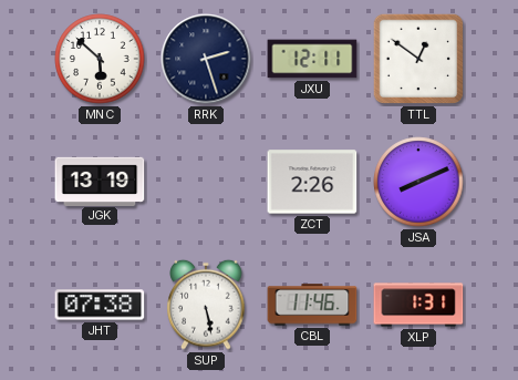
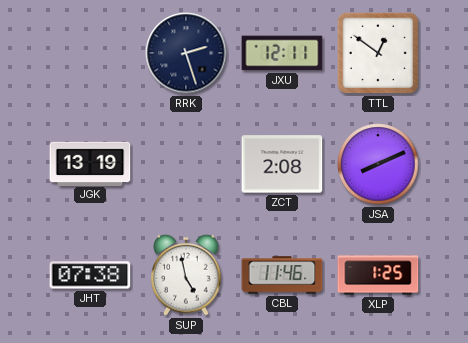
MNC: 5:52 -> none (100, 59)
ZCT: 2:26 -> 2:08 (282, 164)
SUP: 5:28 -> 4:58 (186, 275)
XLP: 1:31 -> 1:25 (378, 275)
